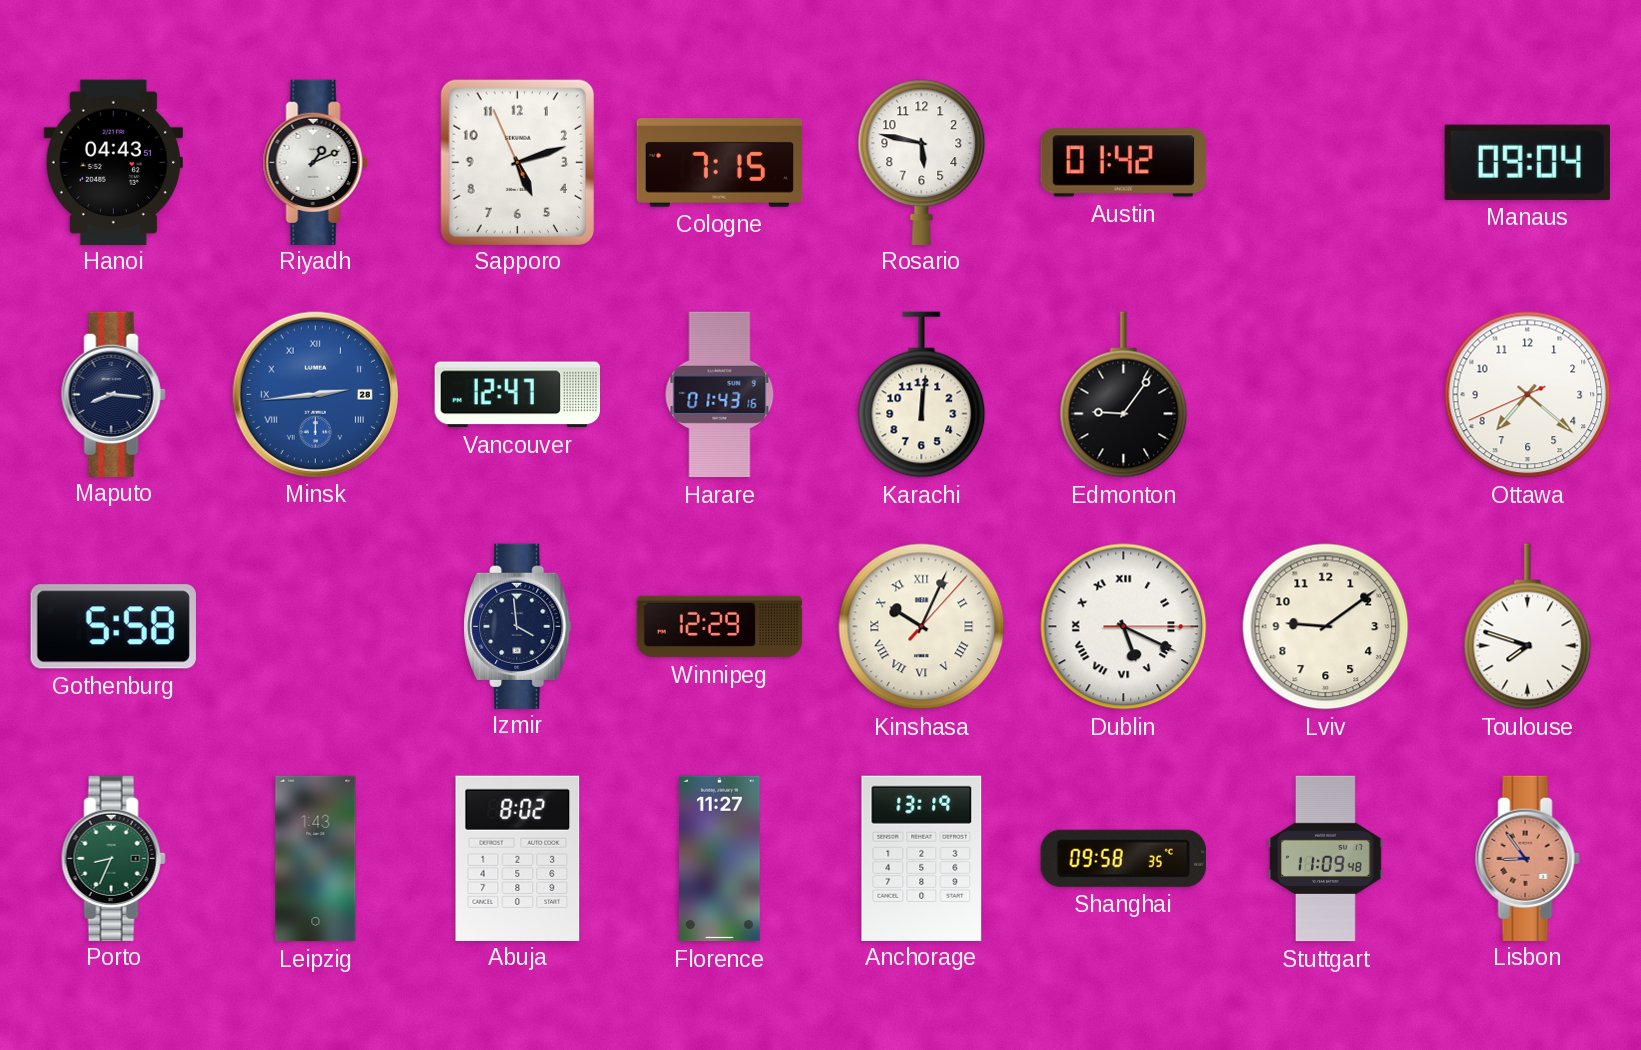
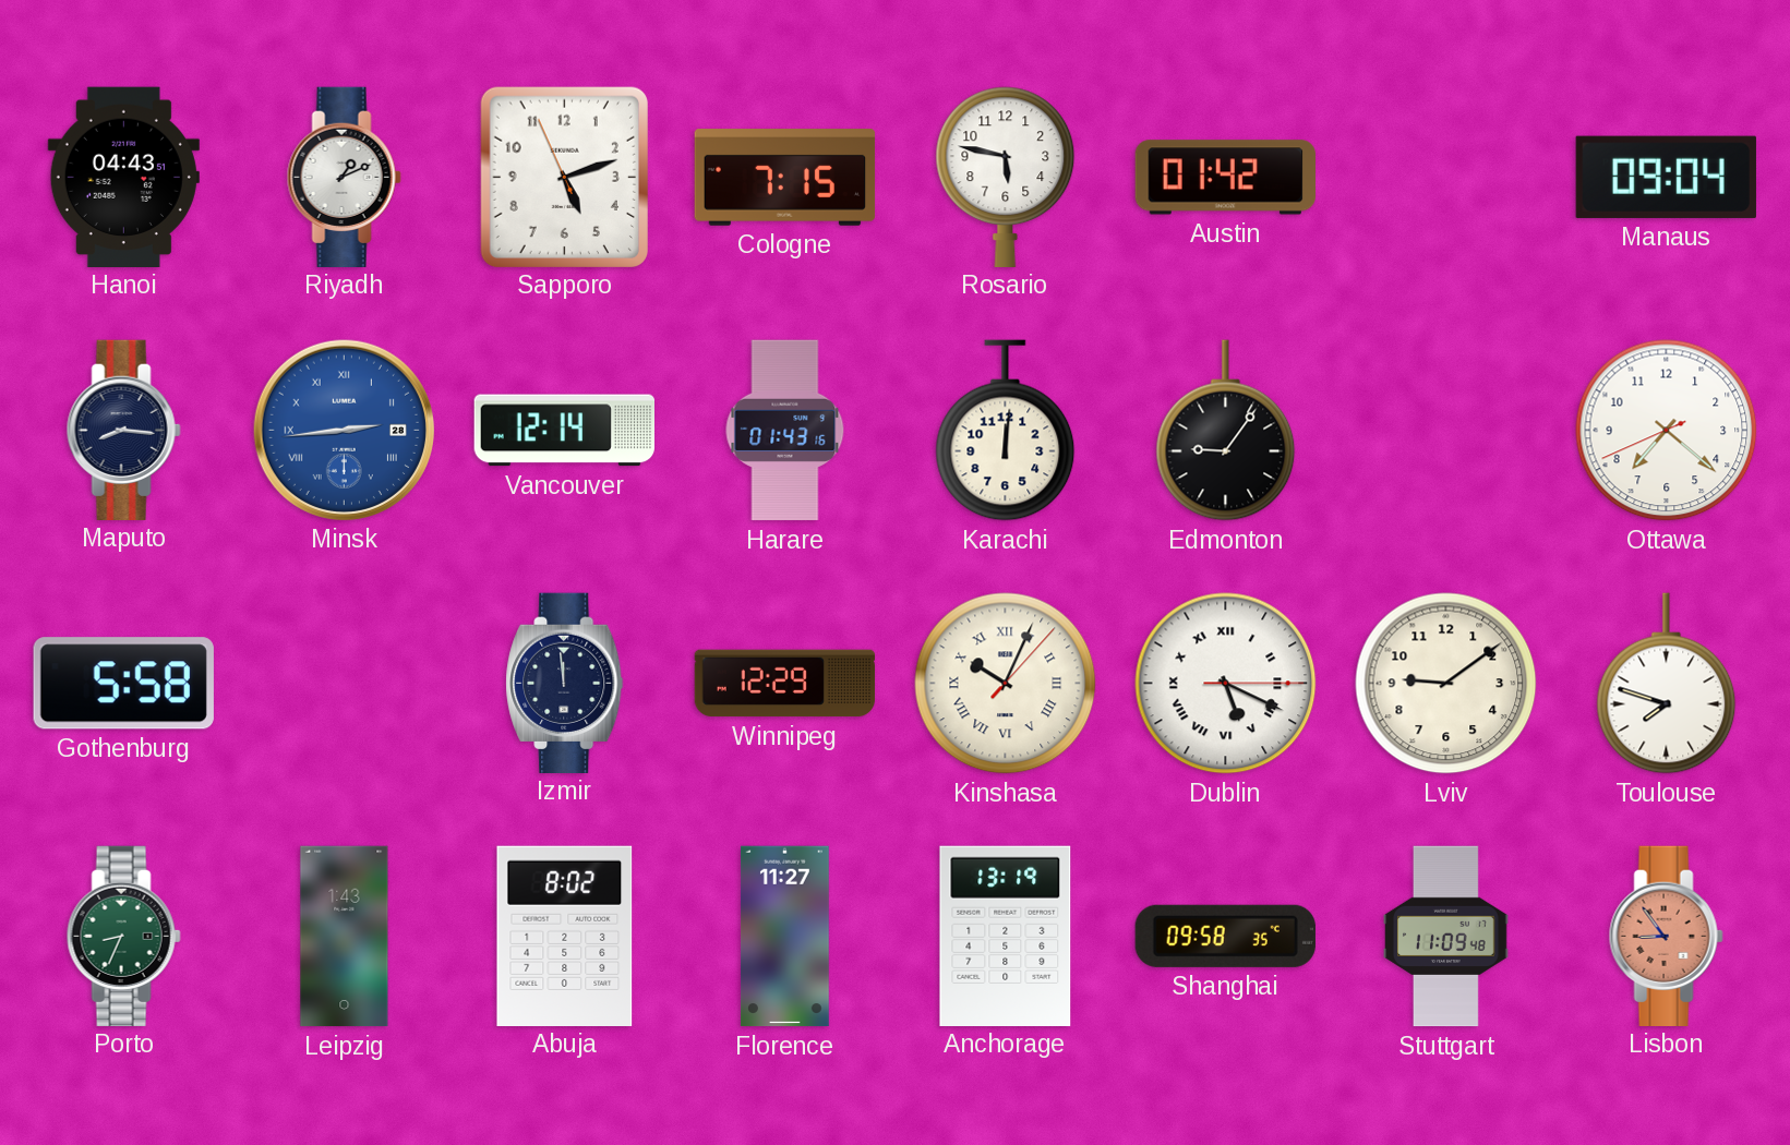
Vancouver: 12:47 -> 12:14 (564, 431)
Izmir: 3:59 -> 11:59 (565, 683)
